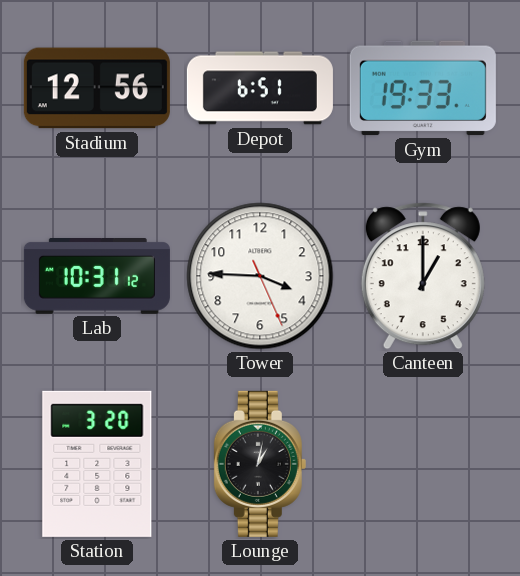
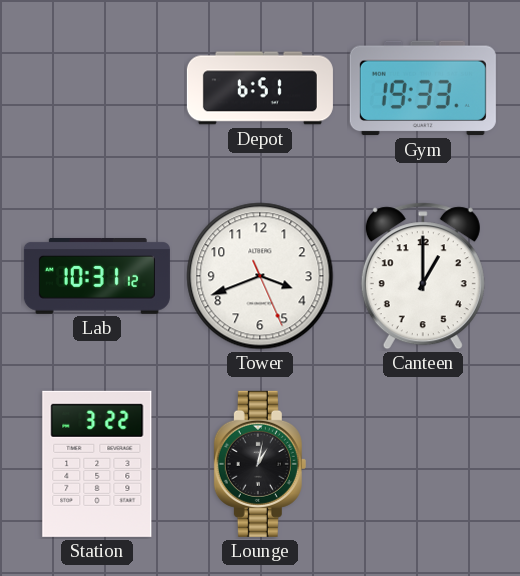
Stadium: 12:56 -> none (97, 88)
Tower: 3:45 -> 3:41 (260, 276)
Station: 3:20 -> 3:22 (97, 464)
